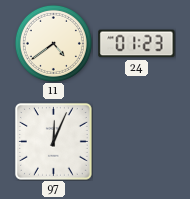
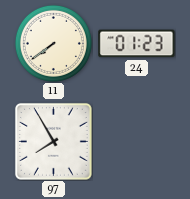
11: 4:39 -> 7:39 (53, 43)
97: 12:04 -> 7:55 (53, 141)
